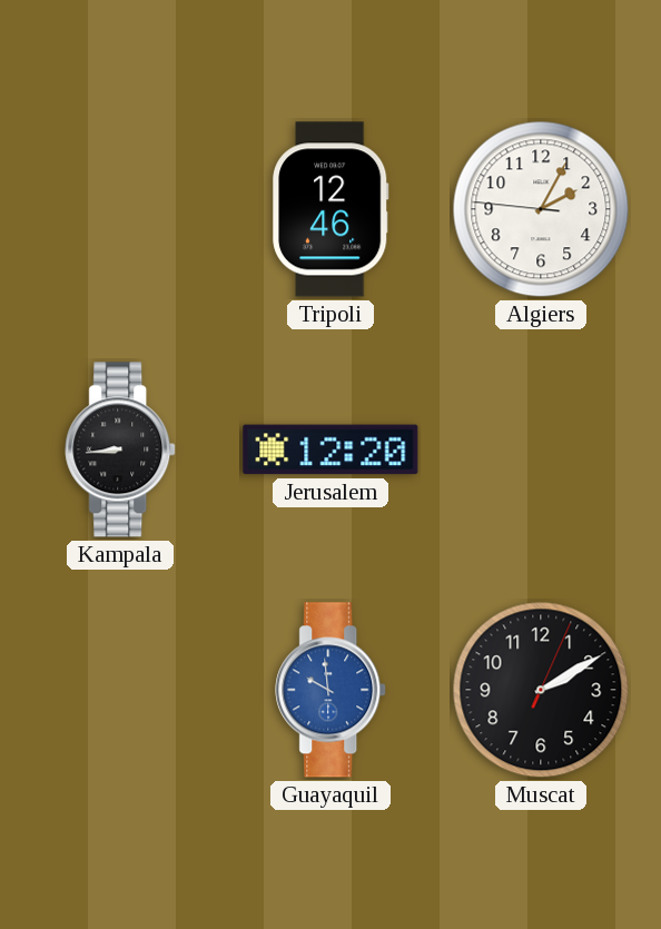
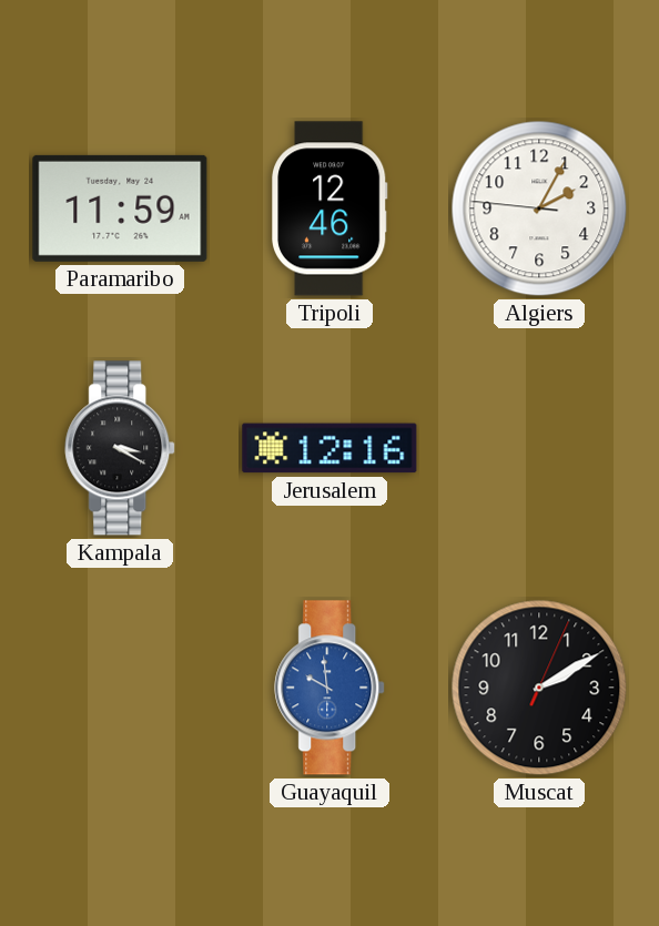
Paramaribo: none -> 11:59 (120, 208)
Kampala: 8:44 -> 3:20 (121, 448)
Jerusalem: 12:20 -> 12:16 (329, 448)
